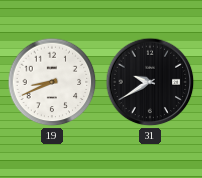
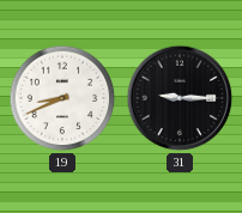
31: 9:40 -> 9:15 (180, 98)
